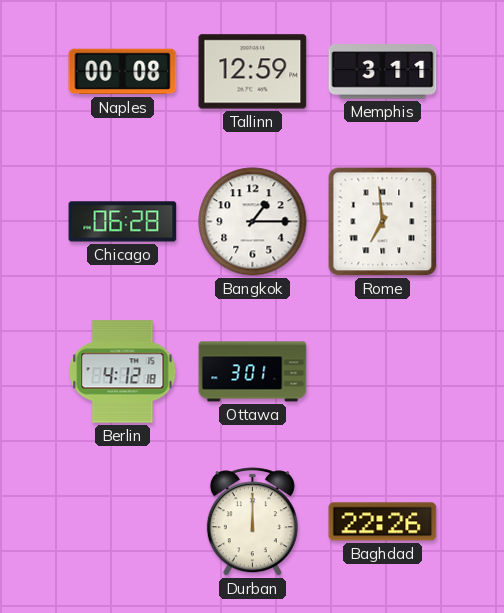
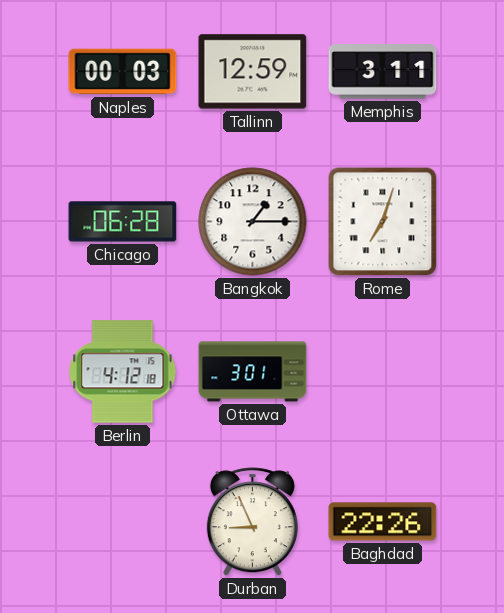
Naples: 00:08 -> 00:03 (123, 72)
Rome: 6:59 -> 7:03 (383, 222)
Durban: 12:00 -> 8:56 (252, 522)
